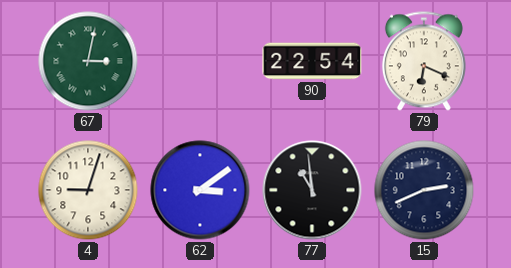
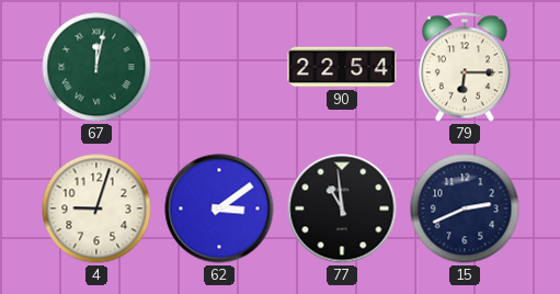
67: 3:02 -> 12:02 (96, 67)
79: 6:19 -> 6:15 (465, 67)
